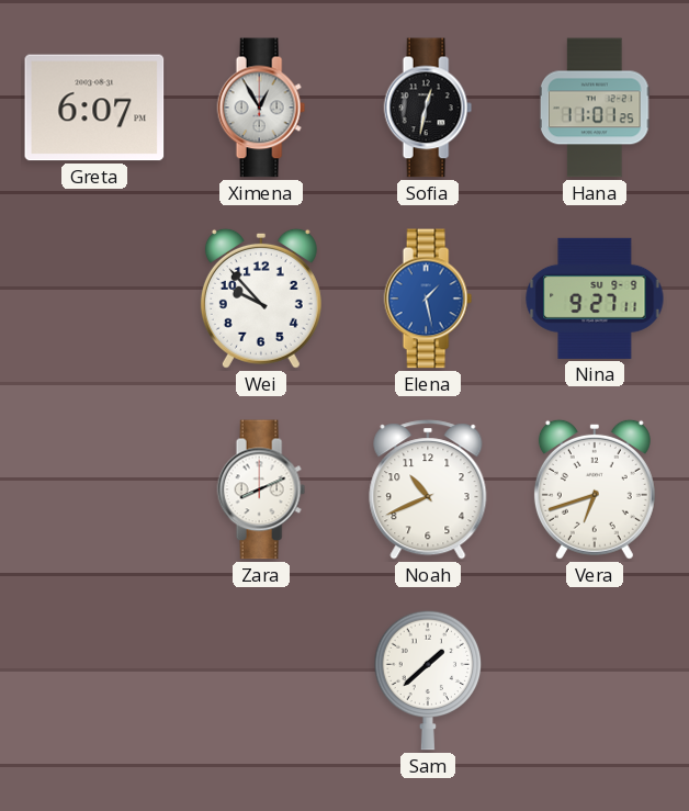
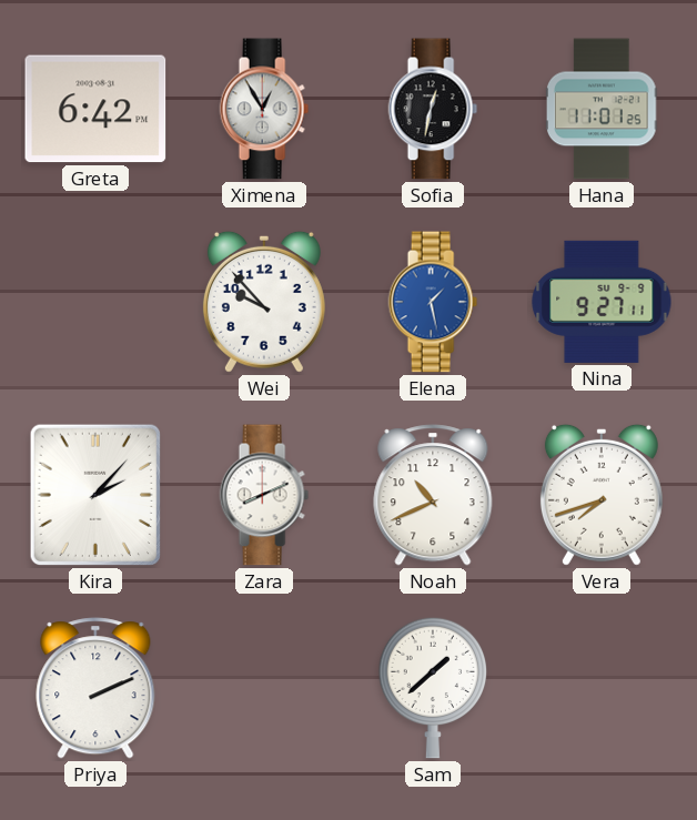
Greta: 6:07 -> 6:42 (95, 109)
Kira: none -> 2:07 (94, 495)
Vera: 6:42 -> 7:42 (602, 495)
Priya: none -> 2:11 (95, 688)
